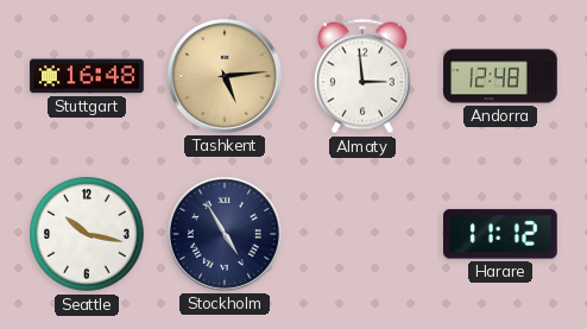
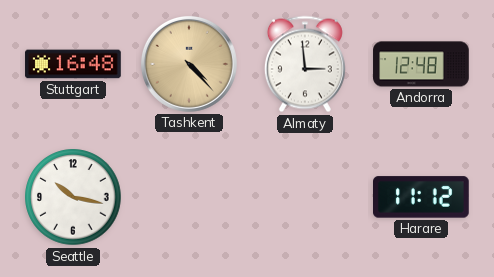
Tashkent: 5:14 -> 4:23 (189, 64)
Stockholm: 4:55 -> none (225, 234)
